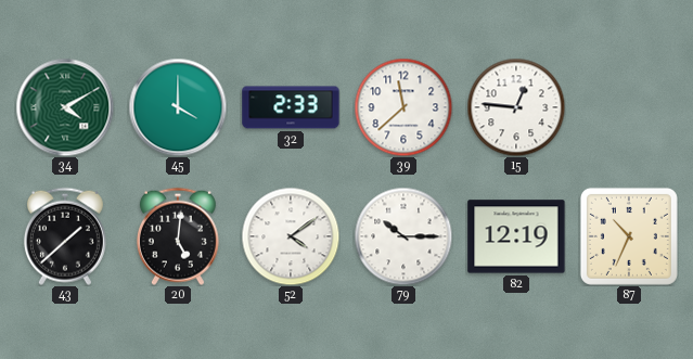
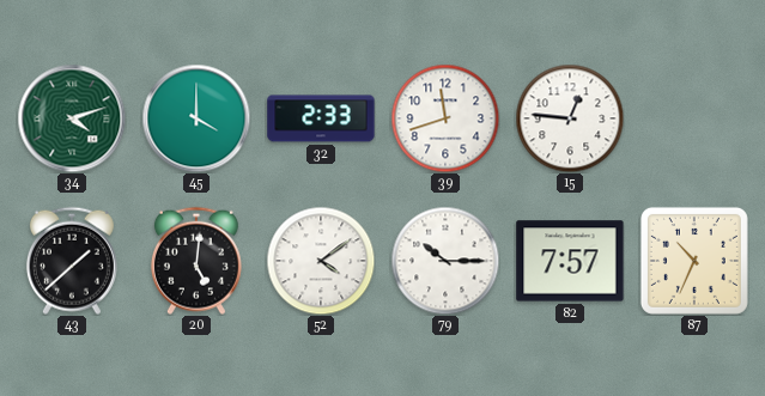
34: 4:10 -> 4:12 (72, 118)
39: 11:38 -> 11:42 (445, 118)
82: 12:19 -> 7:57 (570, 261)
